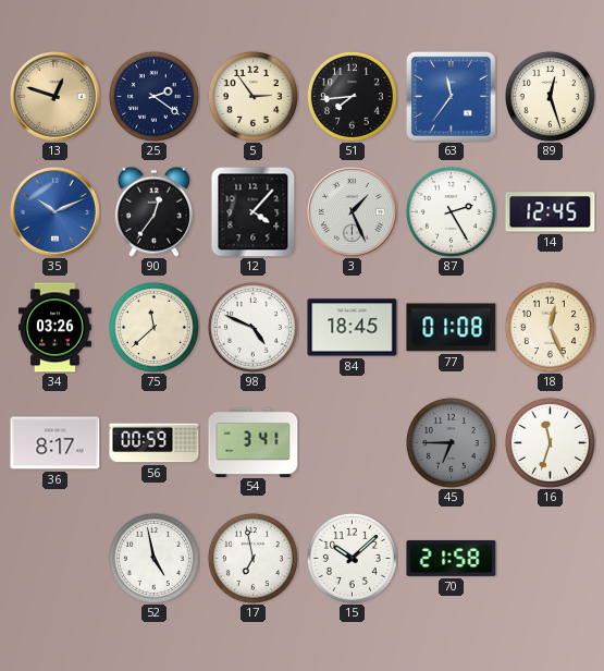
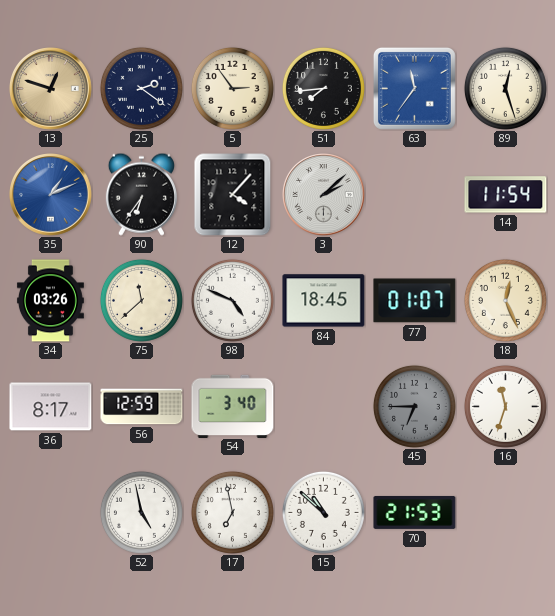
35: 10:11 -> 1:11 (51, 195)
90: 12:36 -> 6:36 (141, 194)
3: 1:26 -> 2:08 (324, 195)
87: 2:25 -> none (451, 211)
14: 12:45 -> 11:54 (506, 195)
77: 01:08 -> 01:07 (415, 301)
56: 00:59 -> 12:59 (142, 407)
54: 3:41 -> 3:40 (233, 406)
15: 10:08 -> 10:52 (323, 512)
70: 21:58 -> 21:53 (415, 512)
